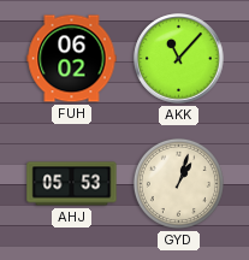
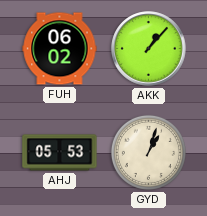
AKK: 11:07 -> 1:07 (149, 49)
